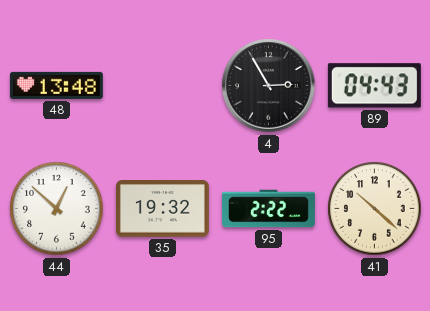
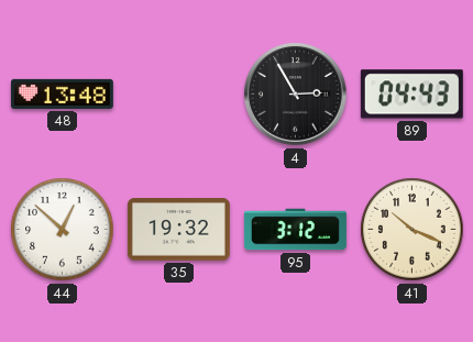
95: 2:22 -> 3:12 (295, 230)
41: 10:22 -> 10:19 (413, 230)
